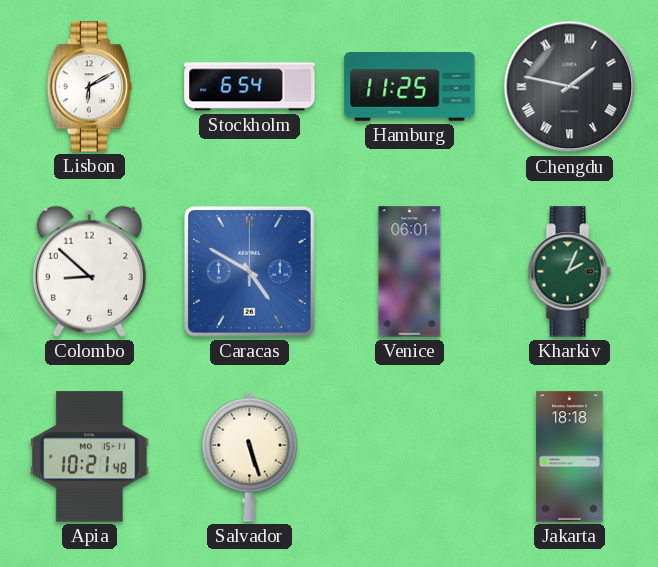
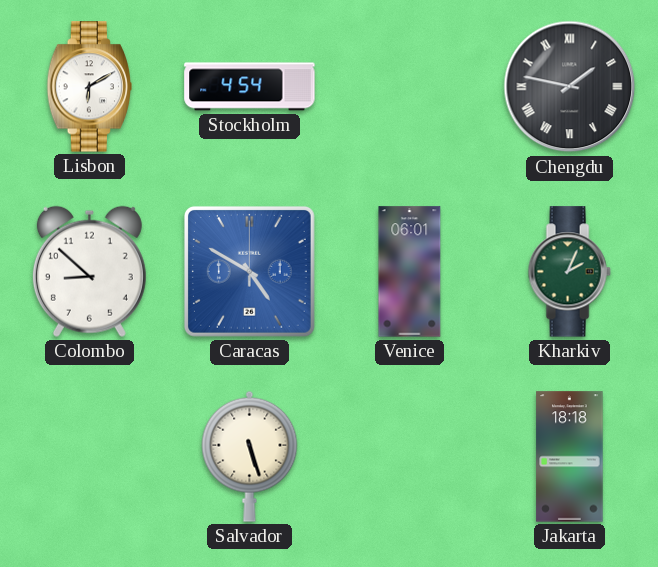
Stockholm: 6:54 -> 4:54 (250, 87)
Hamburg: 11:25 -> none (410, 87)
Apia: 10:21 -> none (90, 457)
